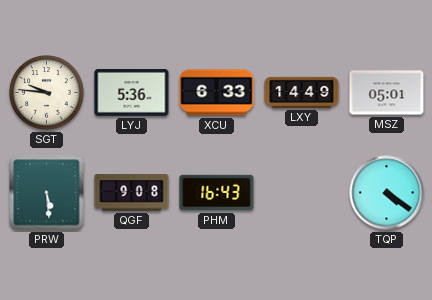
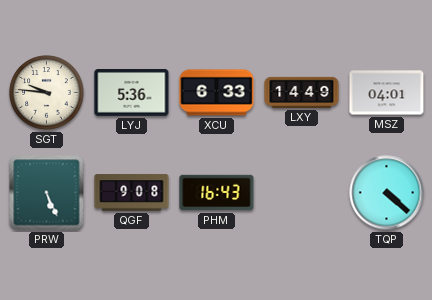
MSZ: 05:01 -> 04:01 (387, 93)
PRW: 5:29 -> 5:26 (47, 193)
TQP: 4:21 -> 4:22 (387, 193)
